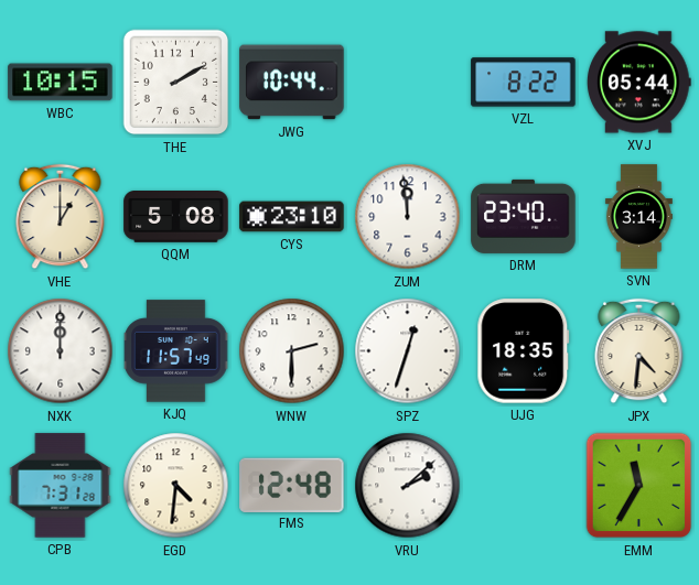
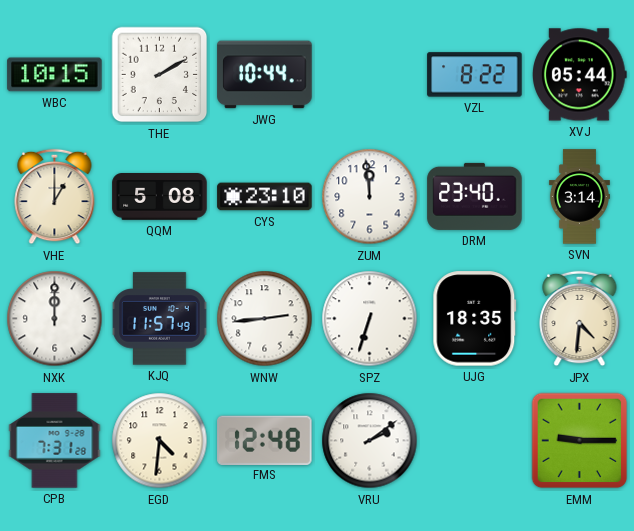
WNW: 2:30 -> 2:44 (265, 319)
SPZ: 12:33 -> 6:33 (370, 319)
VRU: 2:08 -> 2:09 (370, 441)
EMM: 11:35 -> 9:15 (580, 441)
